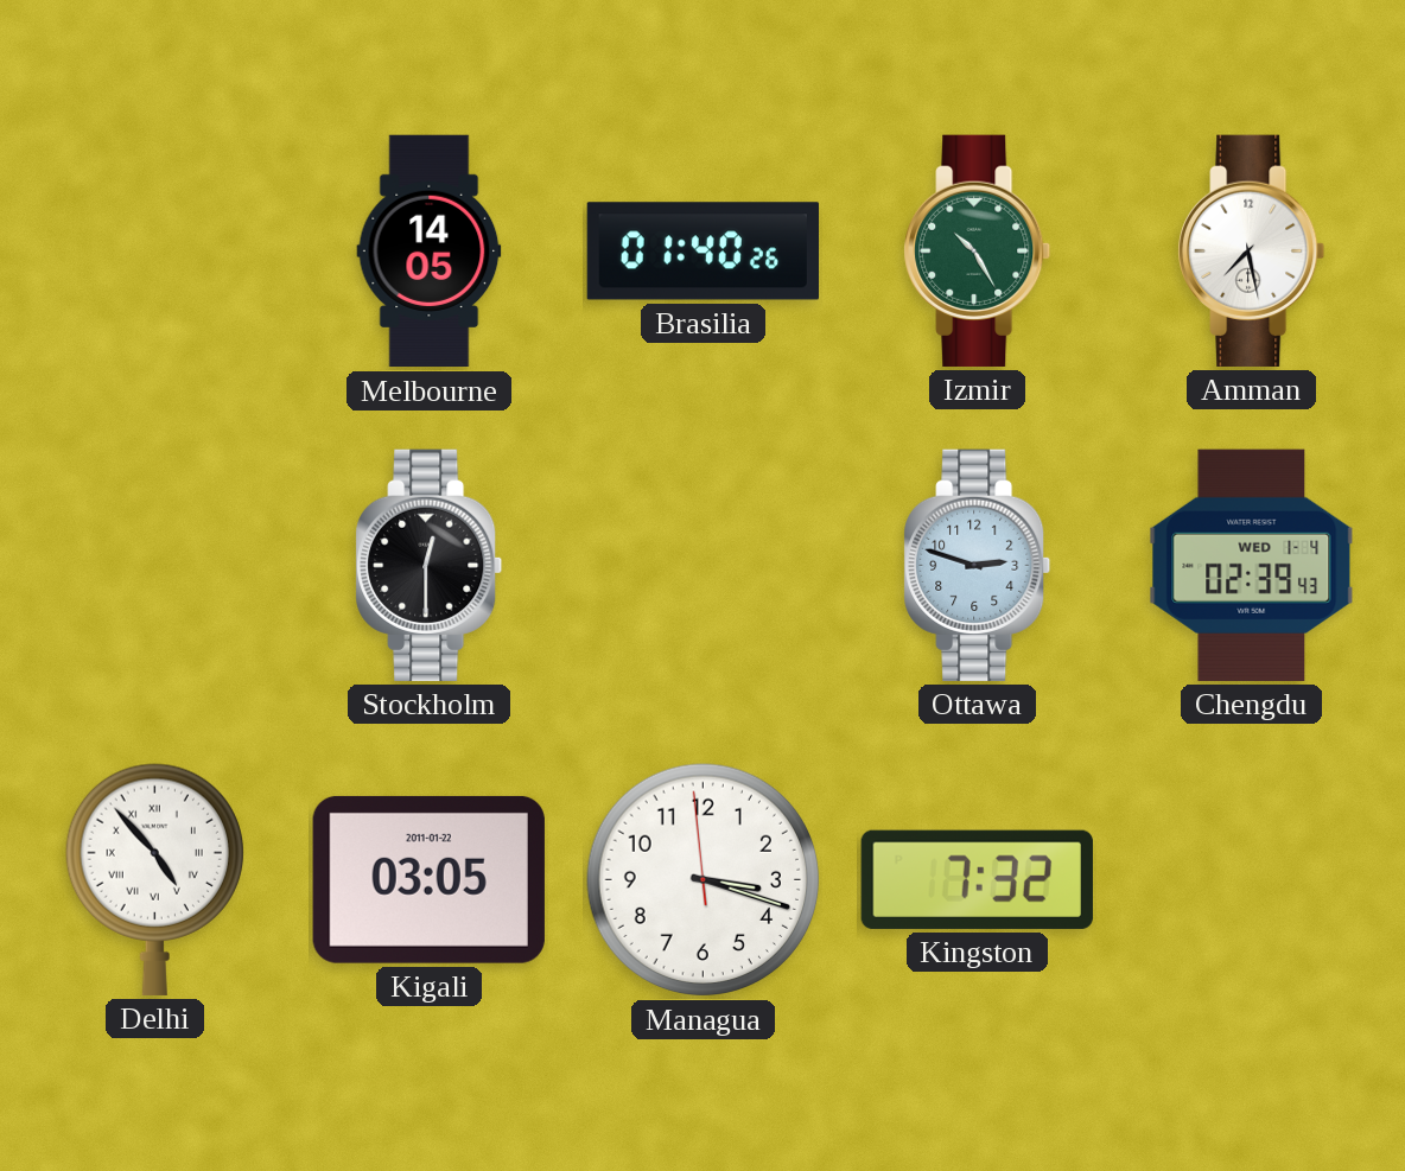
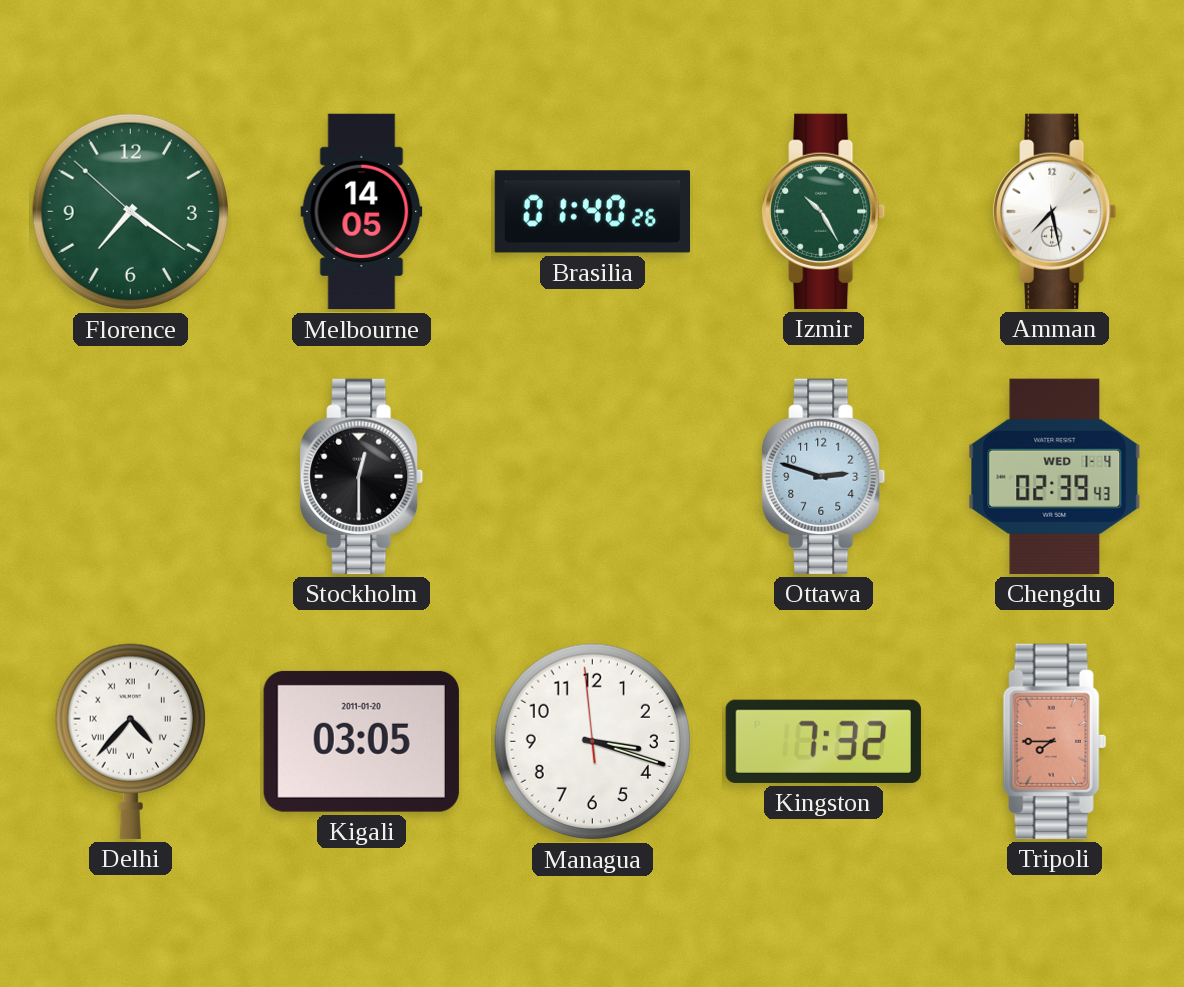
Florence: none -> 7:20 (131, 212)
Delhi: 4:53 -> 4:37 (130, 741)
Kigali date: 2011-01-22 -> 2011-01-20 (361, 741)
Tripoli: none -> 7:45 (1054, 741)
